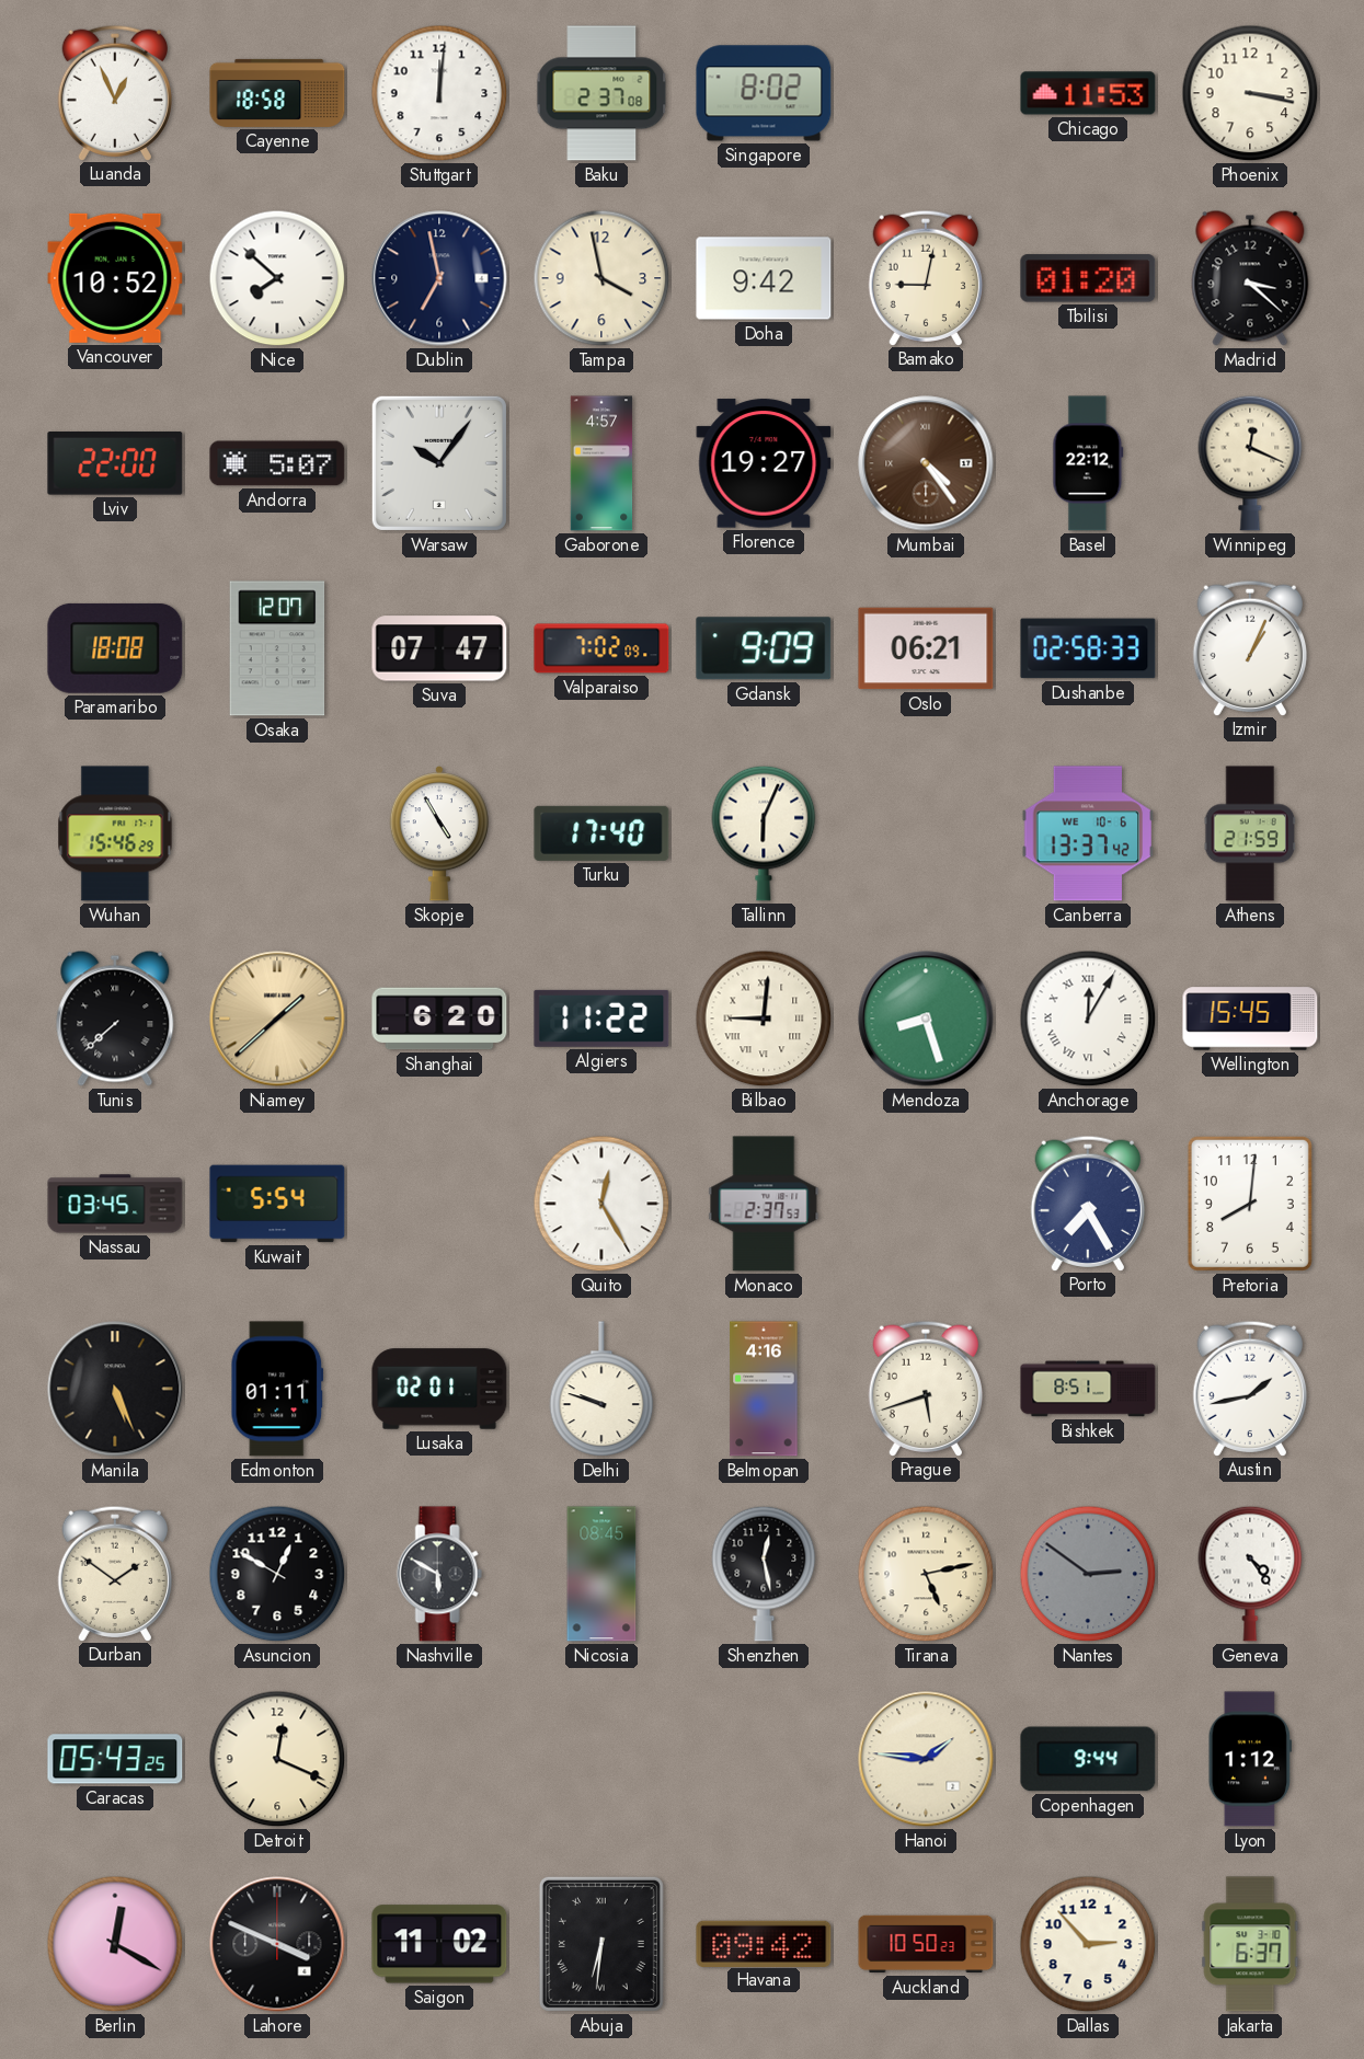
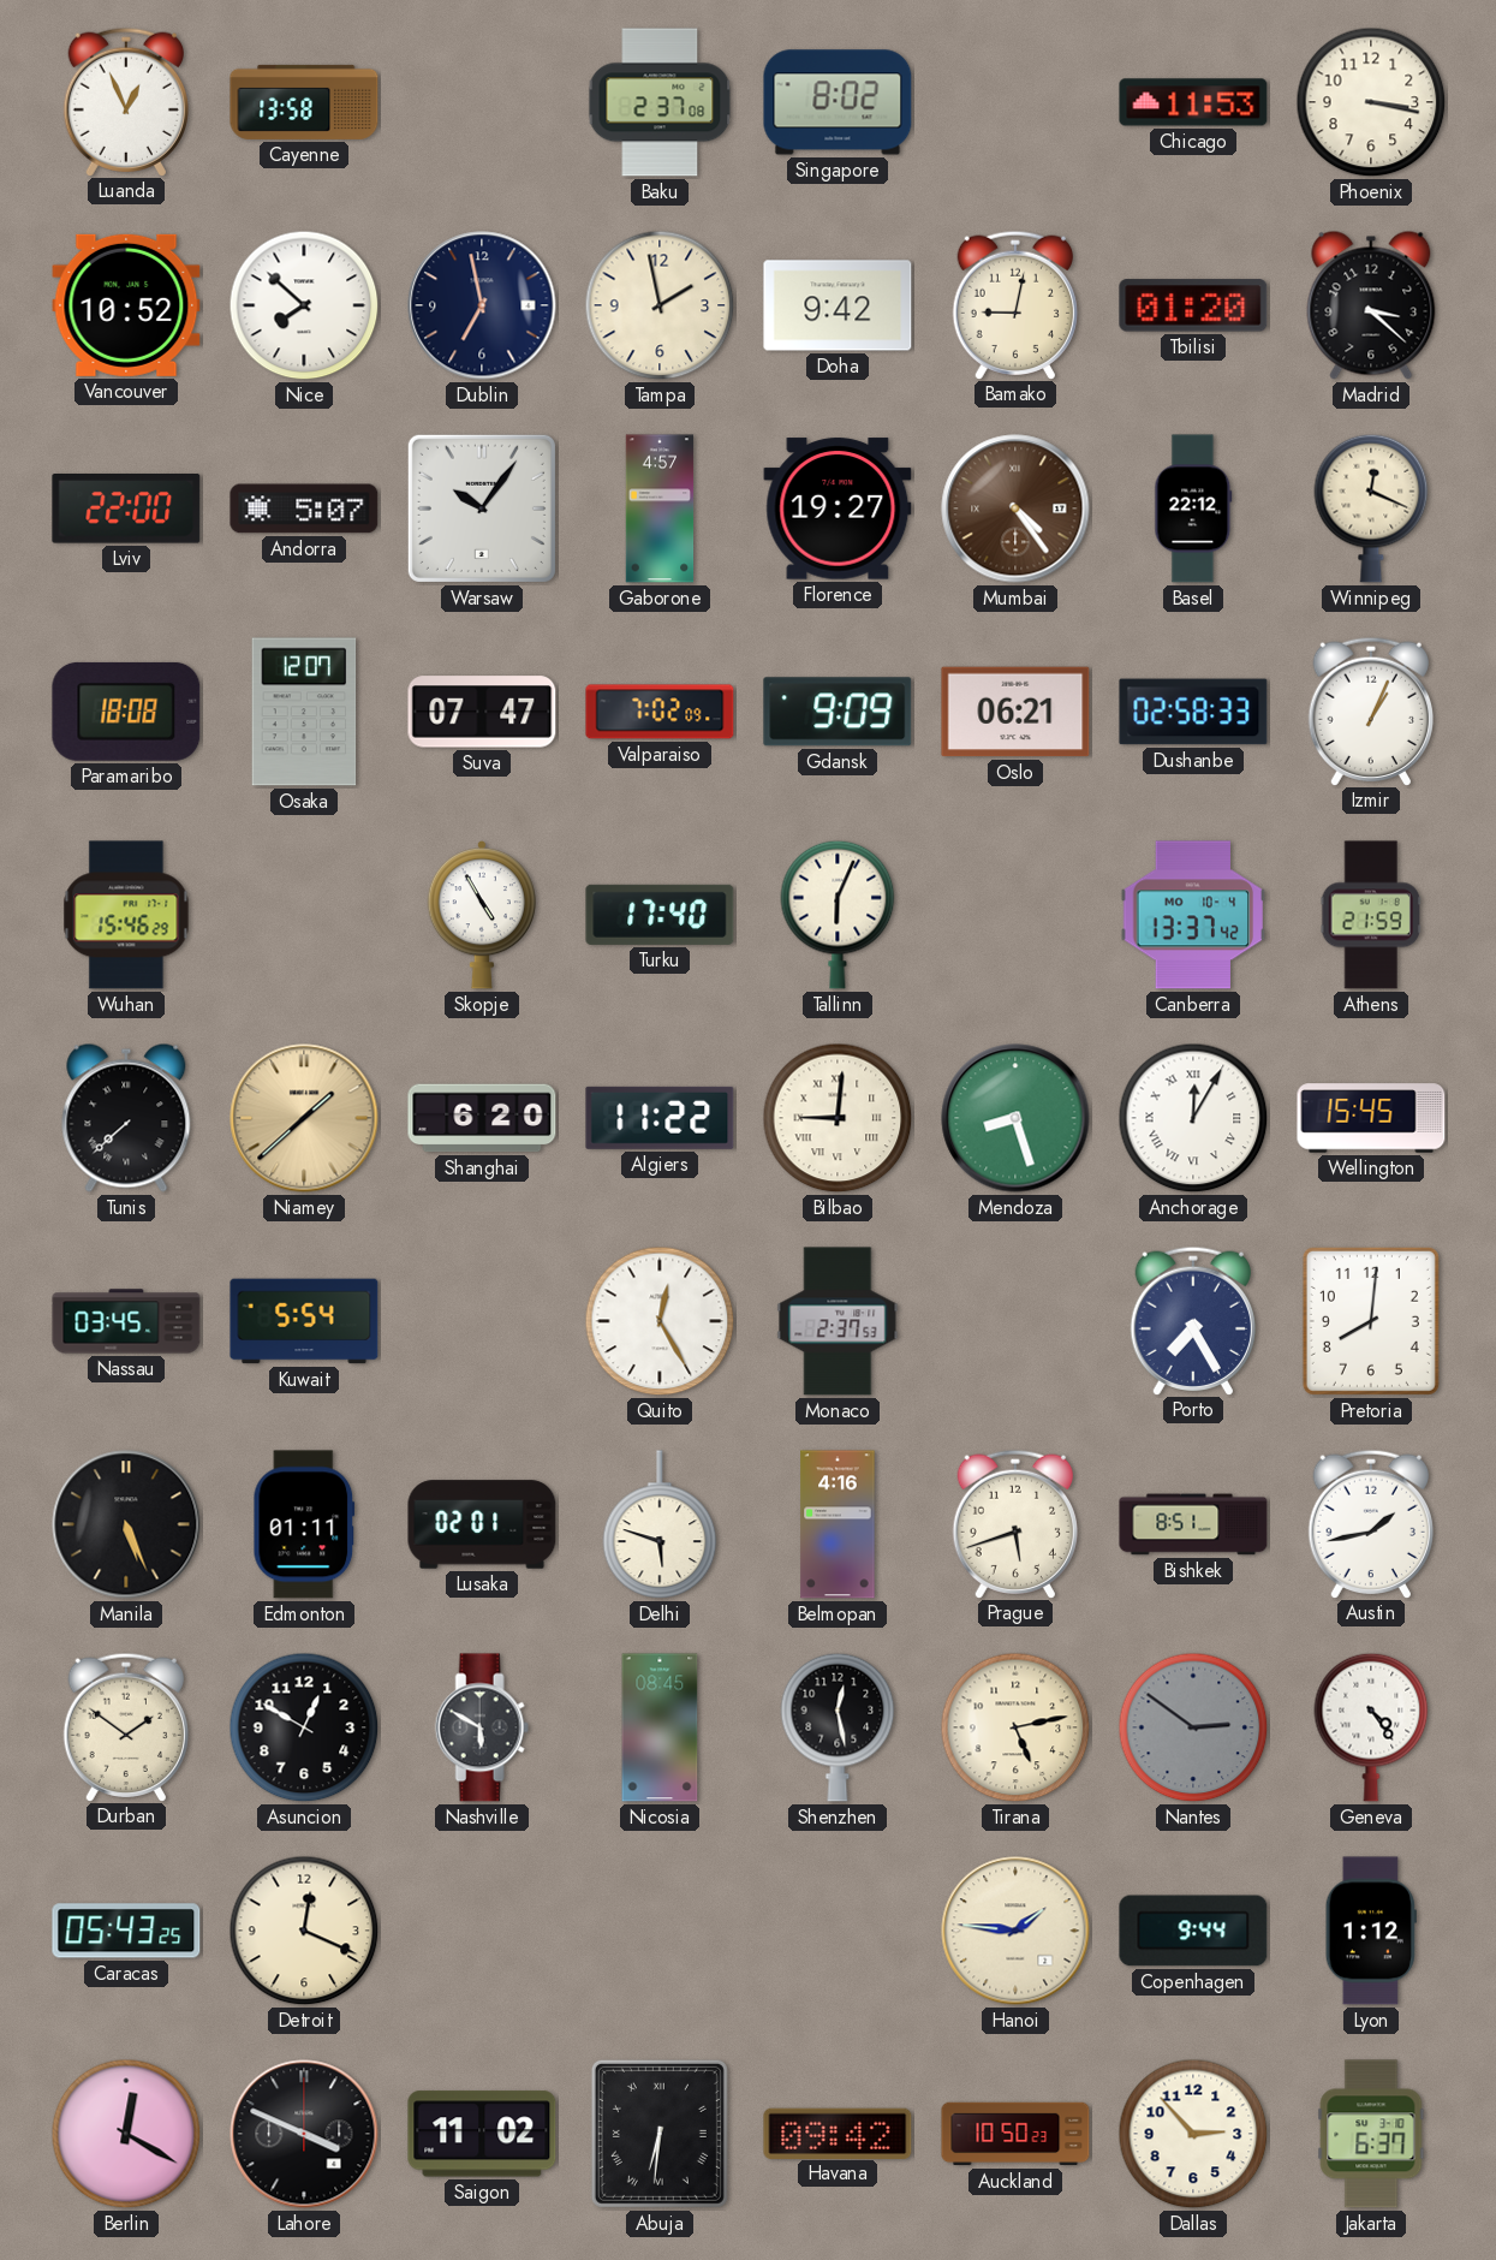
Cayenne: 18:58 -> 13:58 (304, 102)
Stuttgart: 12:01 -> none (439, 93)
Tampa: 3:58 -> 1:58 (660, 305)
Canberra date: WE 10-6 -> MO 10-4 (1193, 915)
Delhi: 9:48 -> 5:48 (660, 1524)
